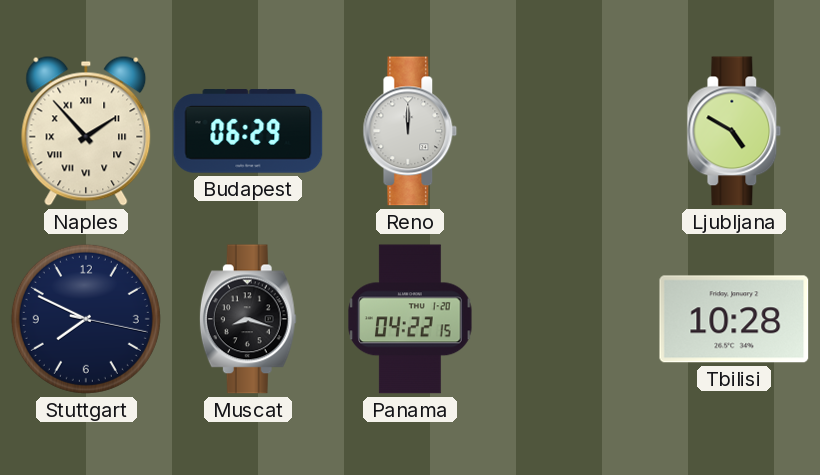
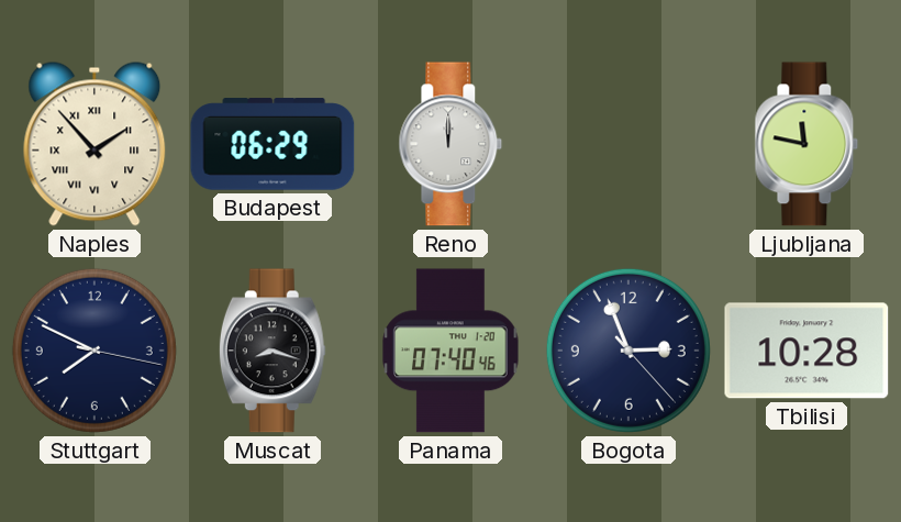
Ljubljana: 4:50 -> 11:47 (807, 144)
Panama: 04:22 -> 07:40 (451, 351)
Bogota: none -> 2:56 (629, 351)
